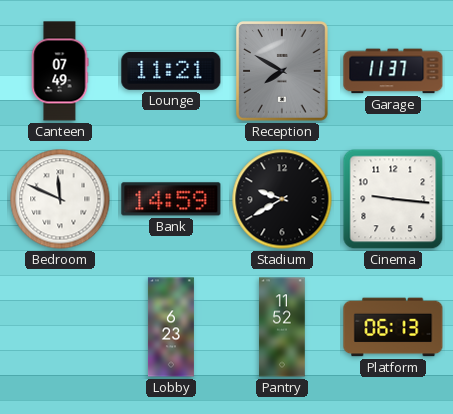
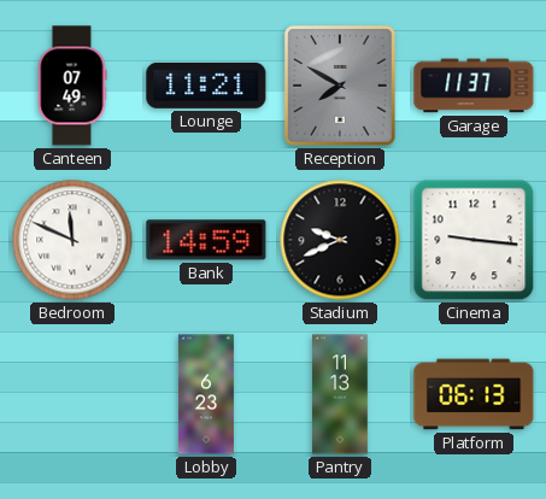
Stadium: 9:40 -> 9:41 (340, 240)
Pantry: 11:52 -> 11:13 (340, 394)
